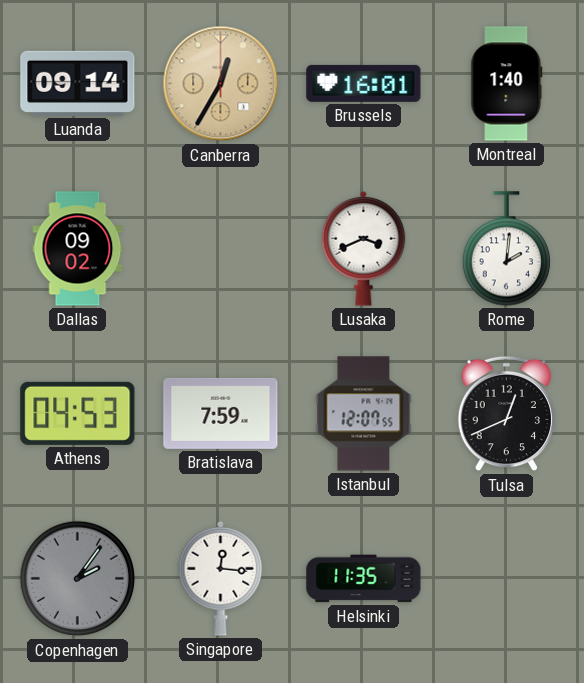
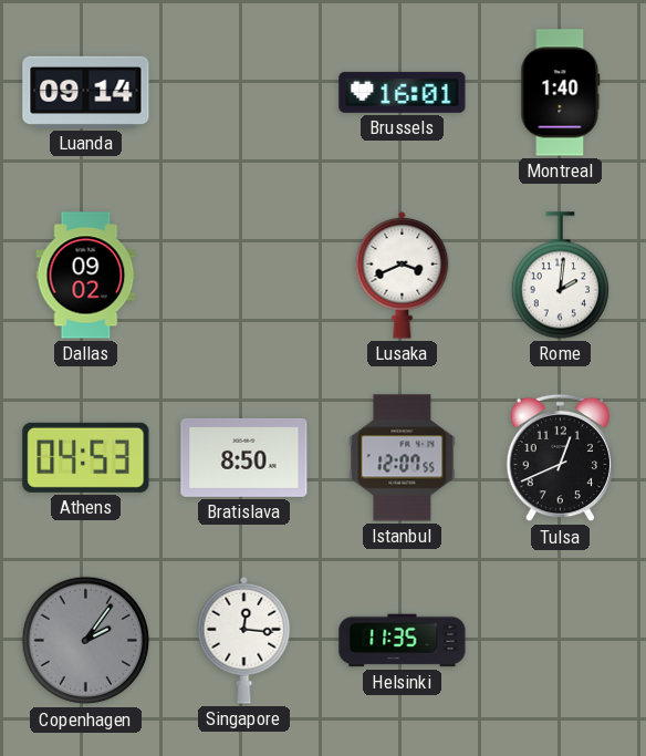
Canberra: 12:35 -> none (221, 84)
Bratislava: 7:59 -> 8:50 (244, 457)
